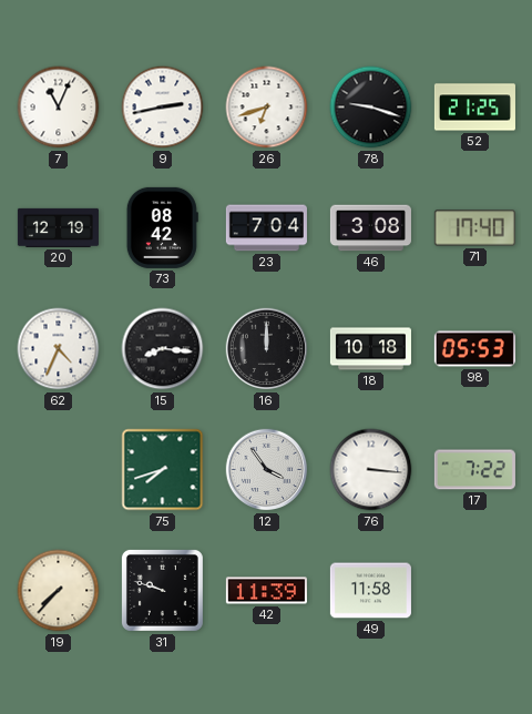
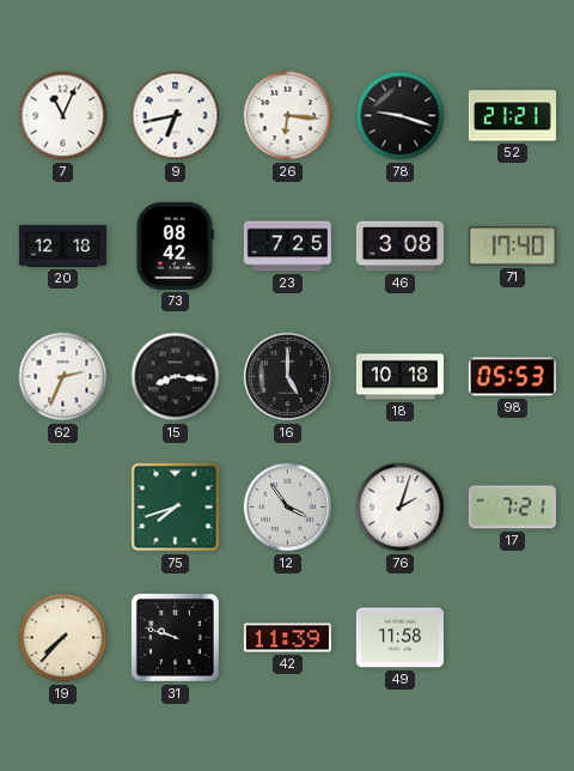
9: 2:43 -> 6:43 (176, 116)
26: 6:42 -> 6:16 (288, 116)
52: 21:25 -> 21:21 (512, 116)
20: 12:19 -> 12:18 (62, 245)
23: 7:04 -> 7:25 (287, 247)
62: 4:34 -> 2:34 (63, 377)
16: 12:00 -> 5:00 (288, 377)
76: 3:16 -> 2:03 (401, 508)
17: 7:22 -> 7:21 (512, 508)
